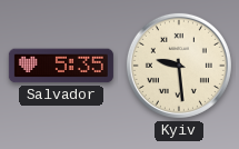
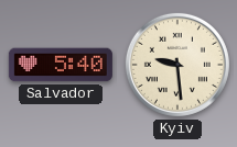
Salvador: 5:35 -> 5:40 (61, 65)
